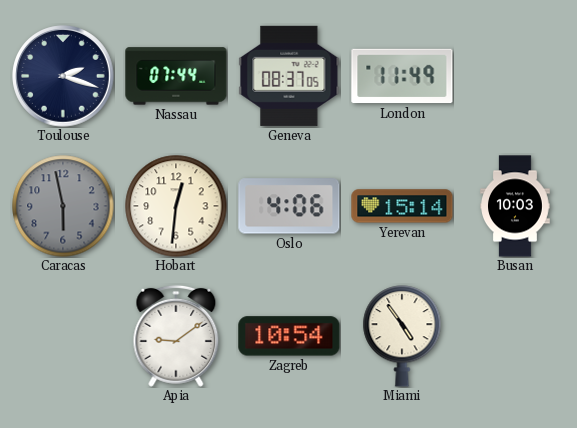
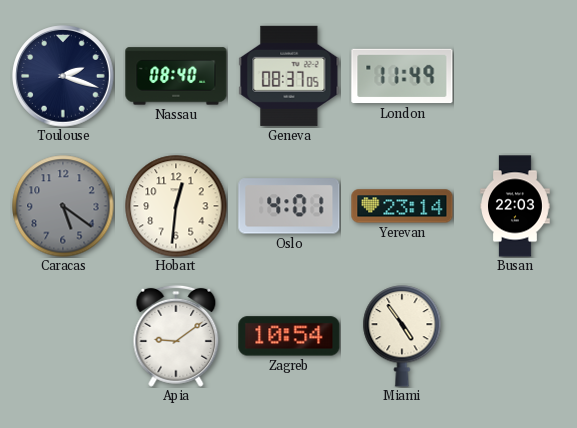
Nassau: 07:44 -> 08:40 (176, 76)
Caracas: 5:58 -> 5:21 (63, 206)
Oslo: 4:06 -> 4:01 (289, 206)
Yerevan: 15:14 -> 23:14 (402, 206)
Busan: 10:03 -> 22:03 (516, 206)
